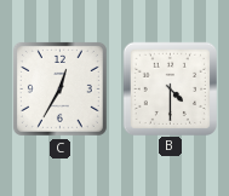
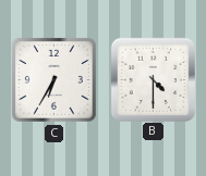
C: 12:35 -> 6:35 (53, 79)
